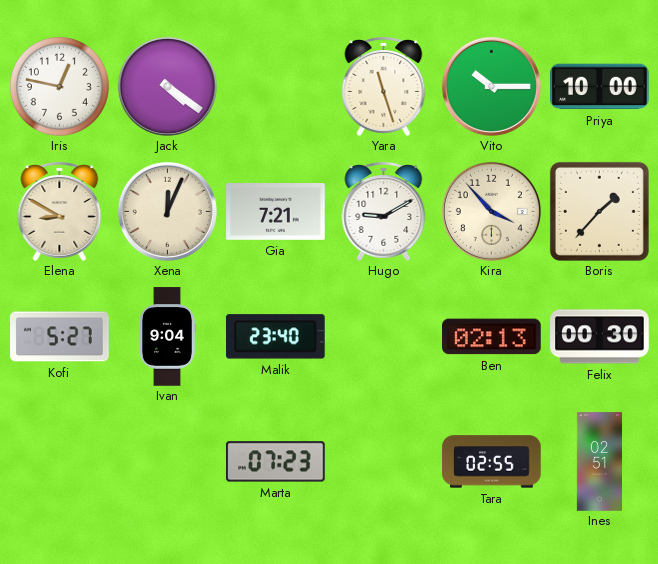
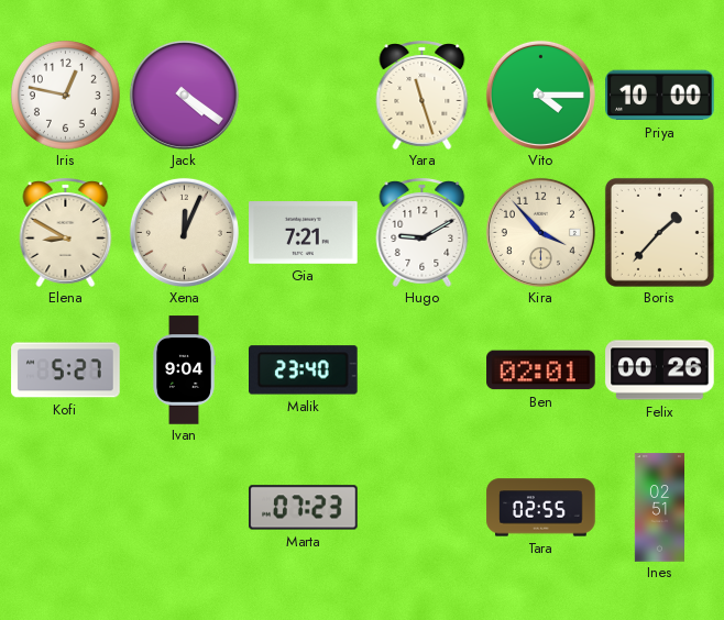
Vito: 10:15 -> 4:15 (540, 95)
Ben: 02:13 -> 02:01 (541, 370)
Felix: 00:30 -> 00:26 (660, 370)
